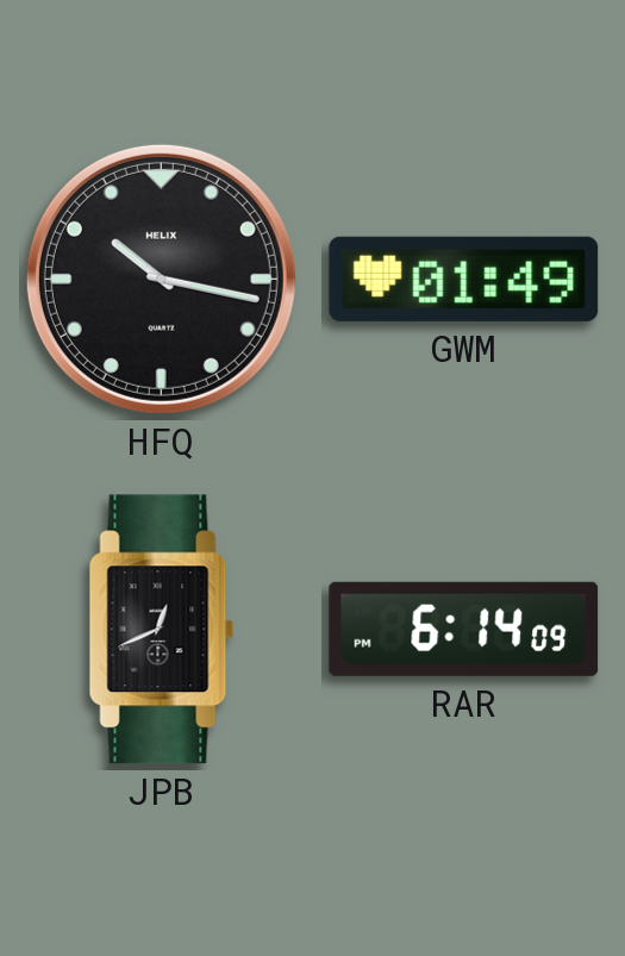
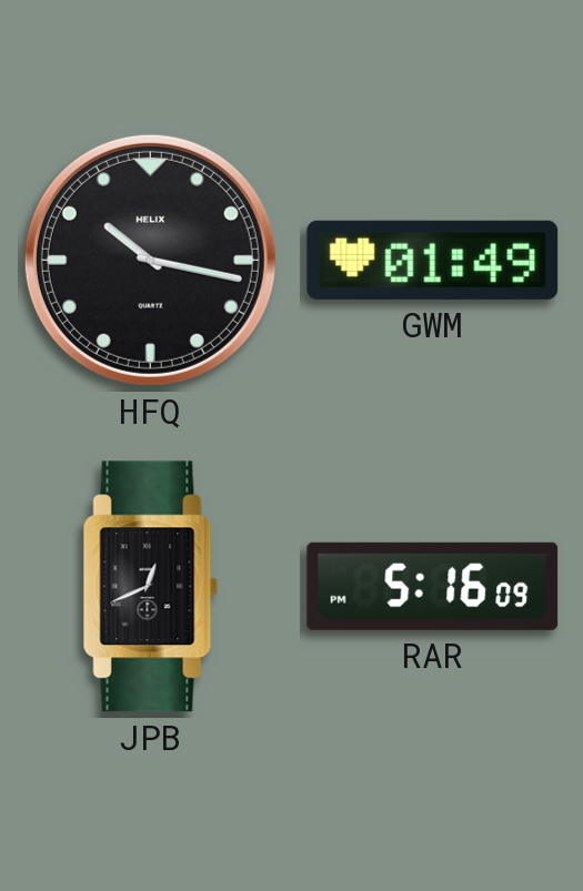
RAR: 6:14 -> 5:16 (433, 586)
